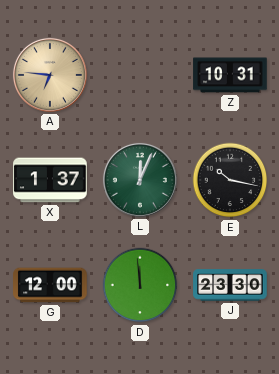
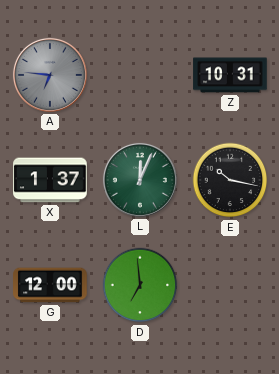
A dial: champagne -> grey (50, 75)
D: 11:59 -> 6:59 (140, 285)
J: 23:30 -> none (230, 285)
